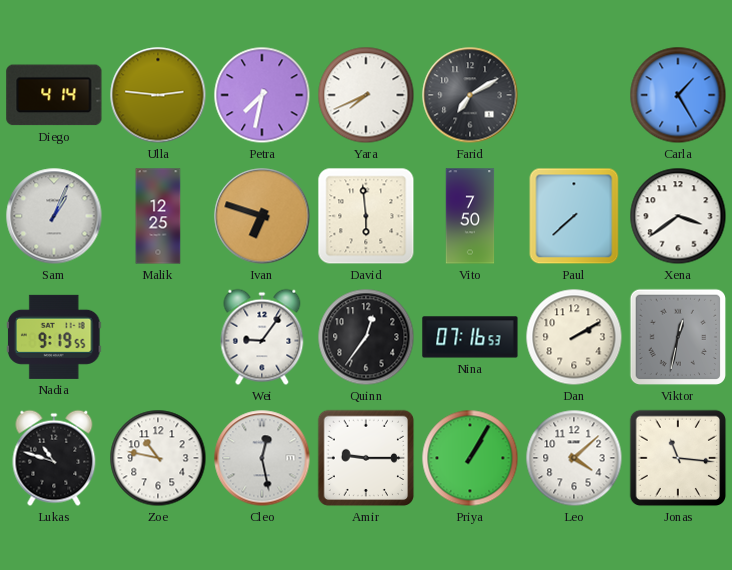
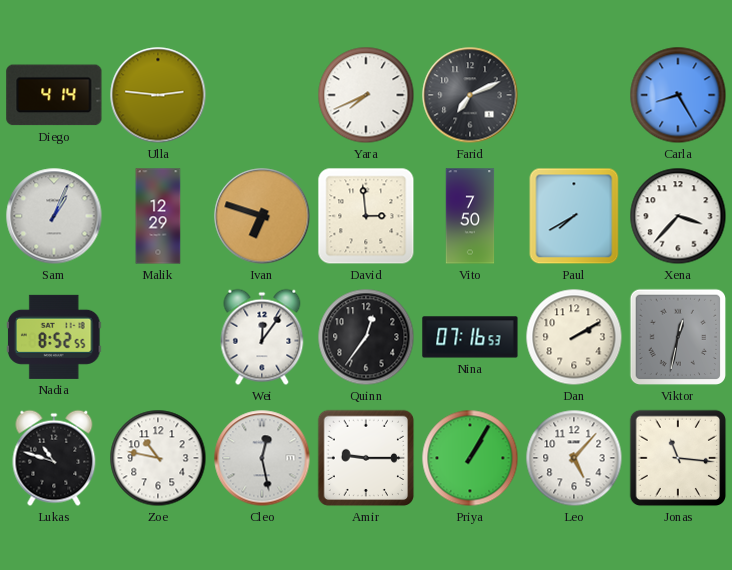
Petra: 7:32 -> none (262, 95)
Farid: 7:10 -> 7:11 (470, 95)
Carla: 1:25 -> 8:25 (678, 95)
Malik: 12:25 -> 12:29 (158, 216)
David: 5:59 -> 2:59 (366, 216)
Paul: 7:38 -> 7:40 (574, 216)
Xena: 3:39 -> 3:37 (678, 216)
Nadia: 9:19 -> 8:52 (55, 337)
Wei: 9:06 -> 12:06 (262, 337)
Leo: 4:08 -> 5:07 (574, 458)
